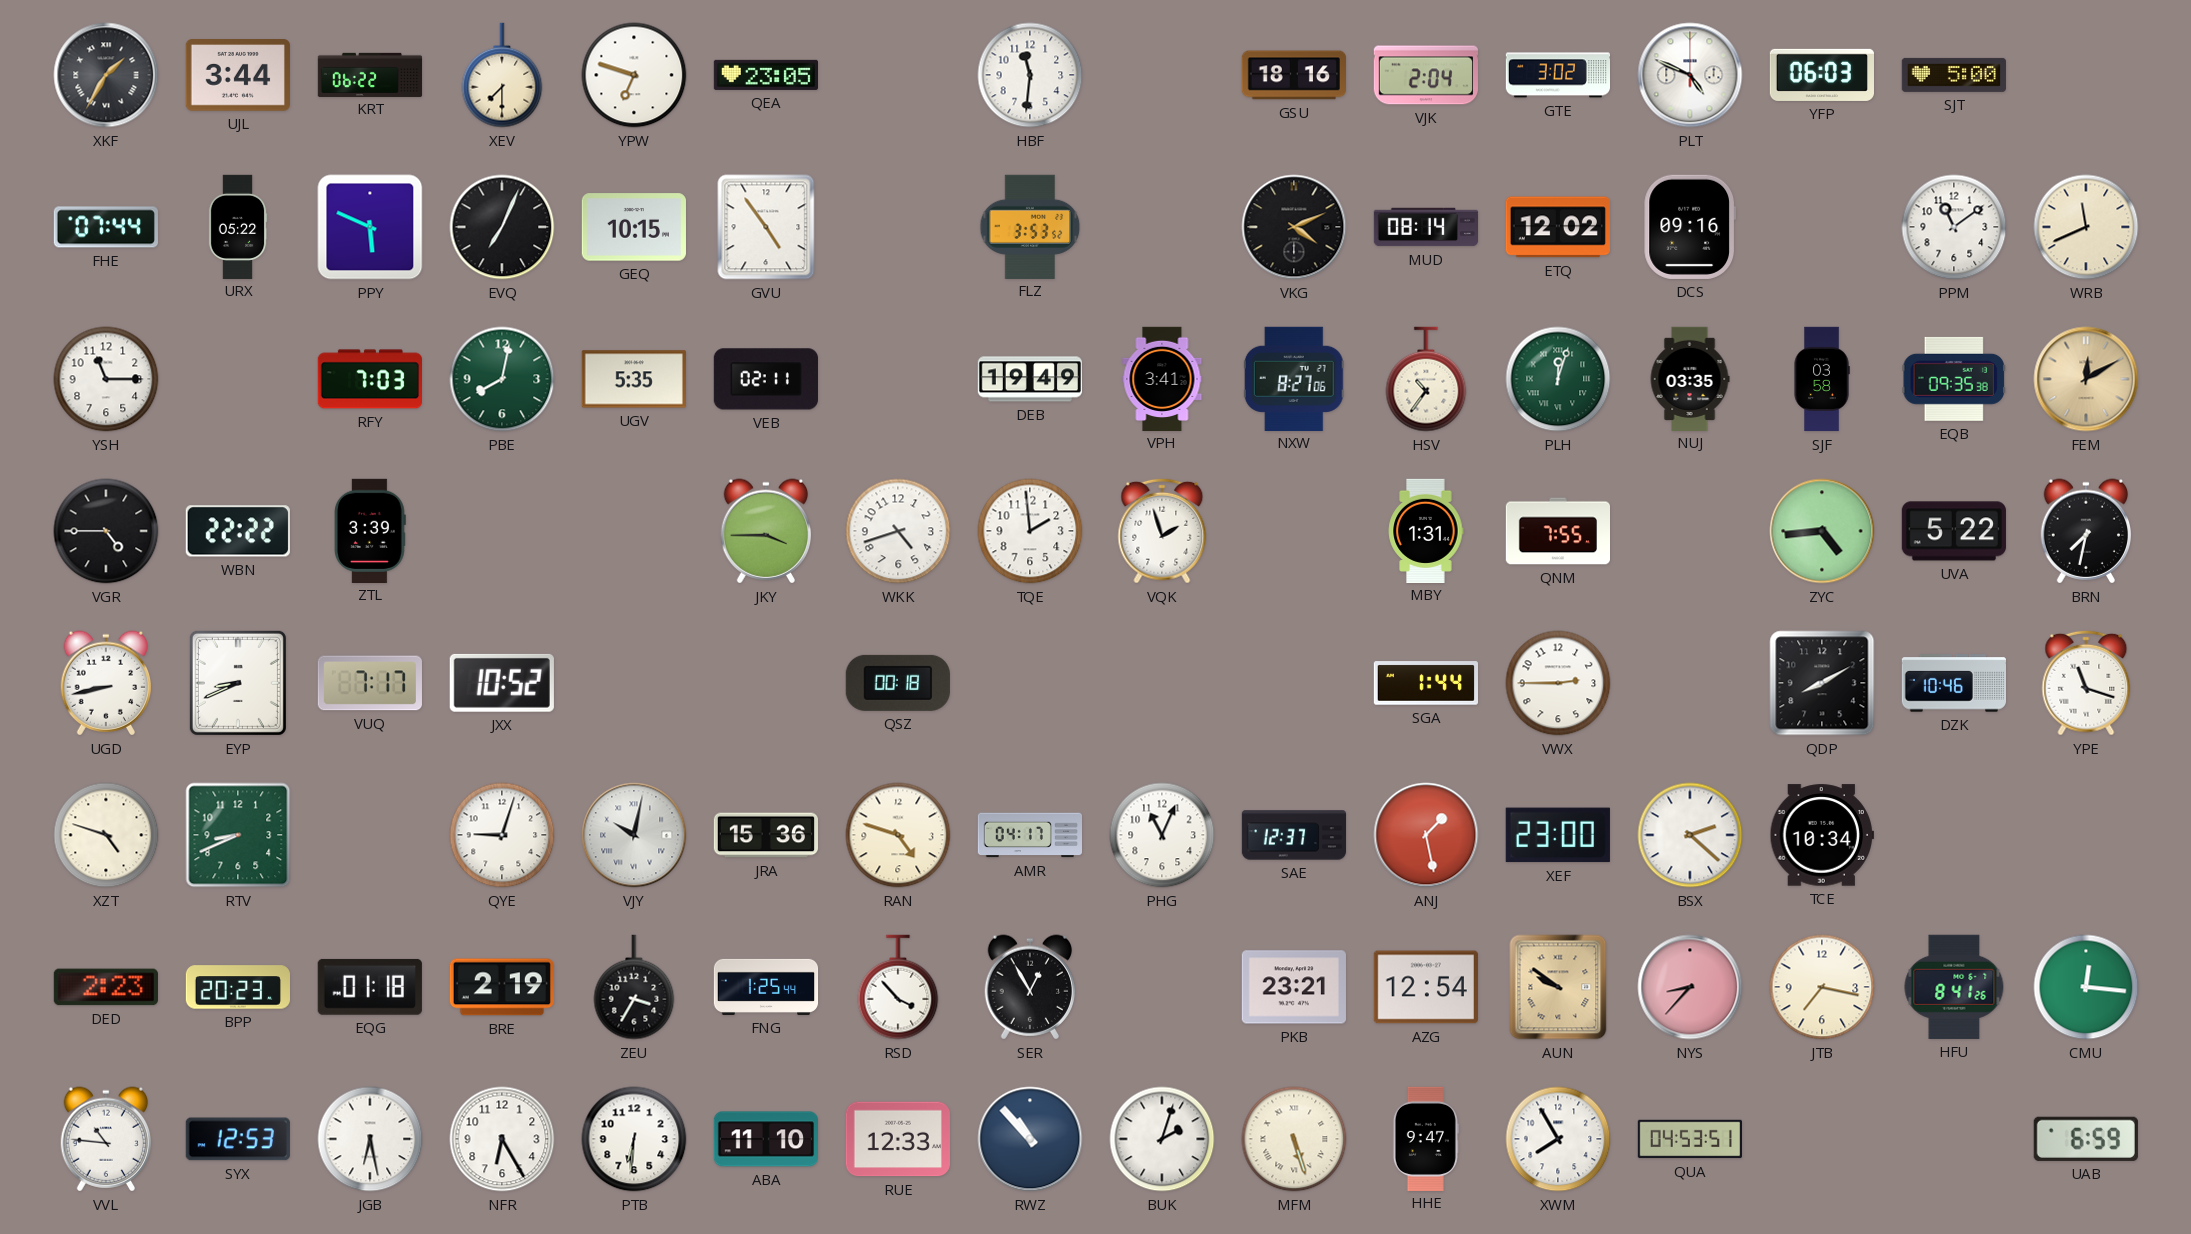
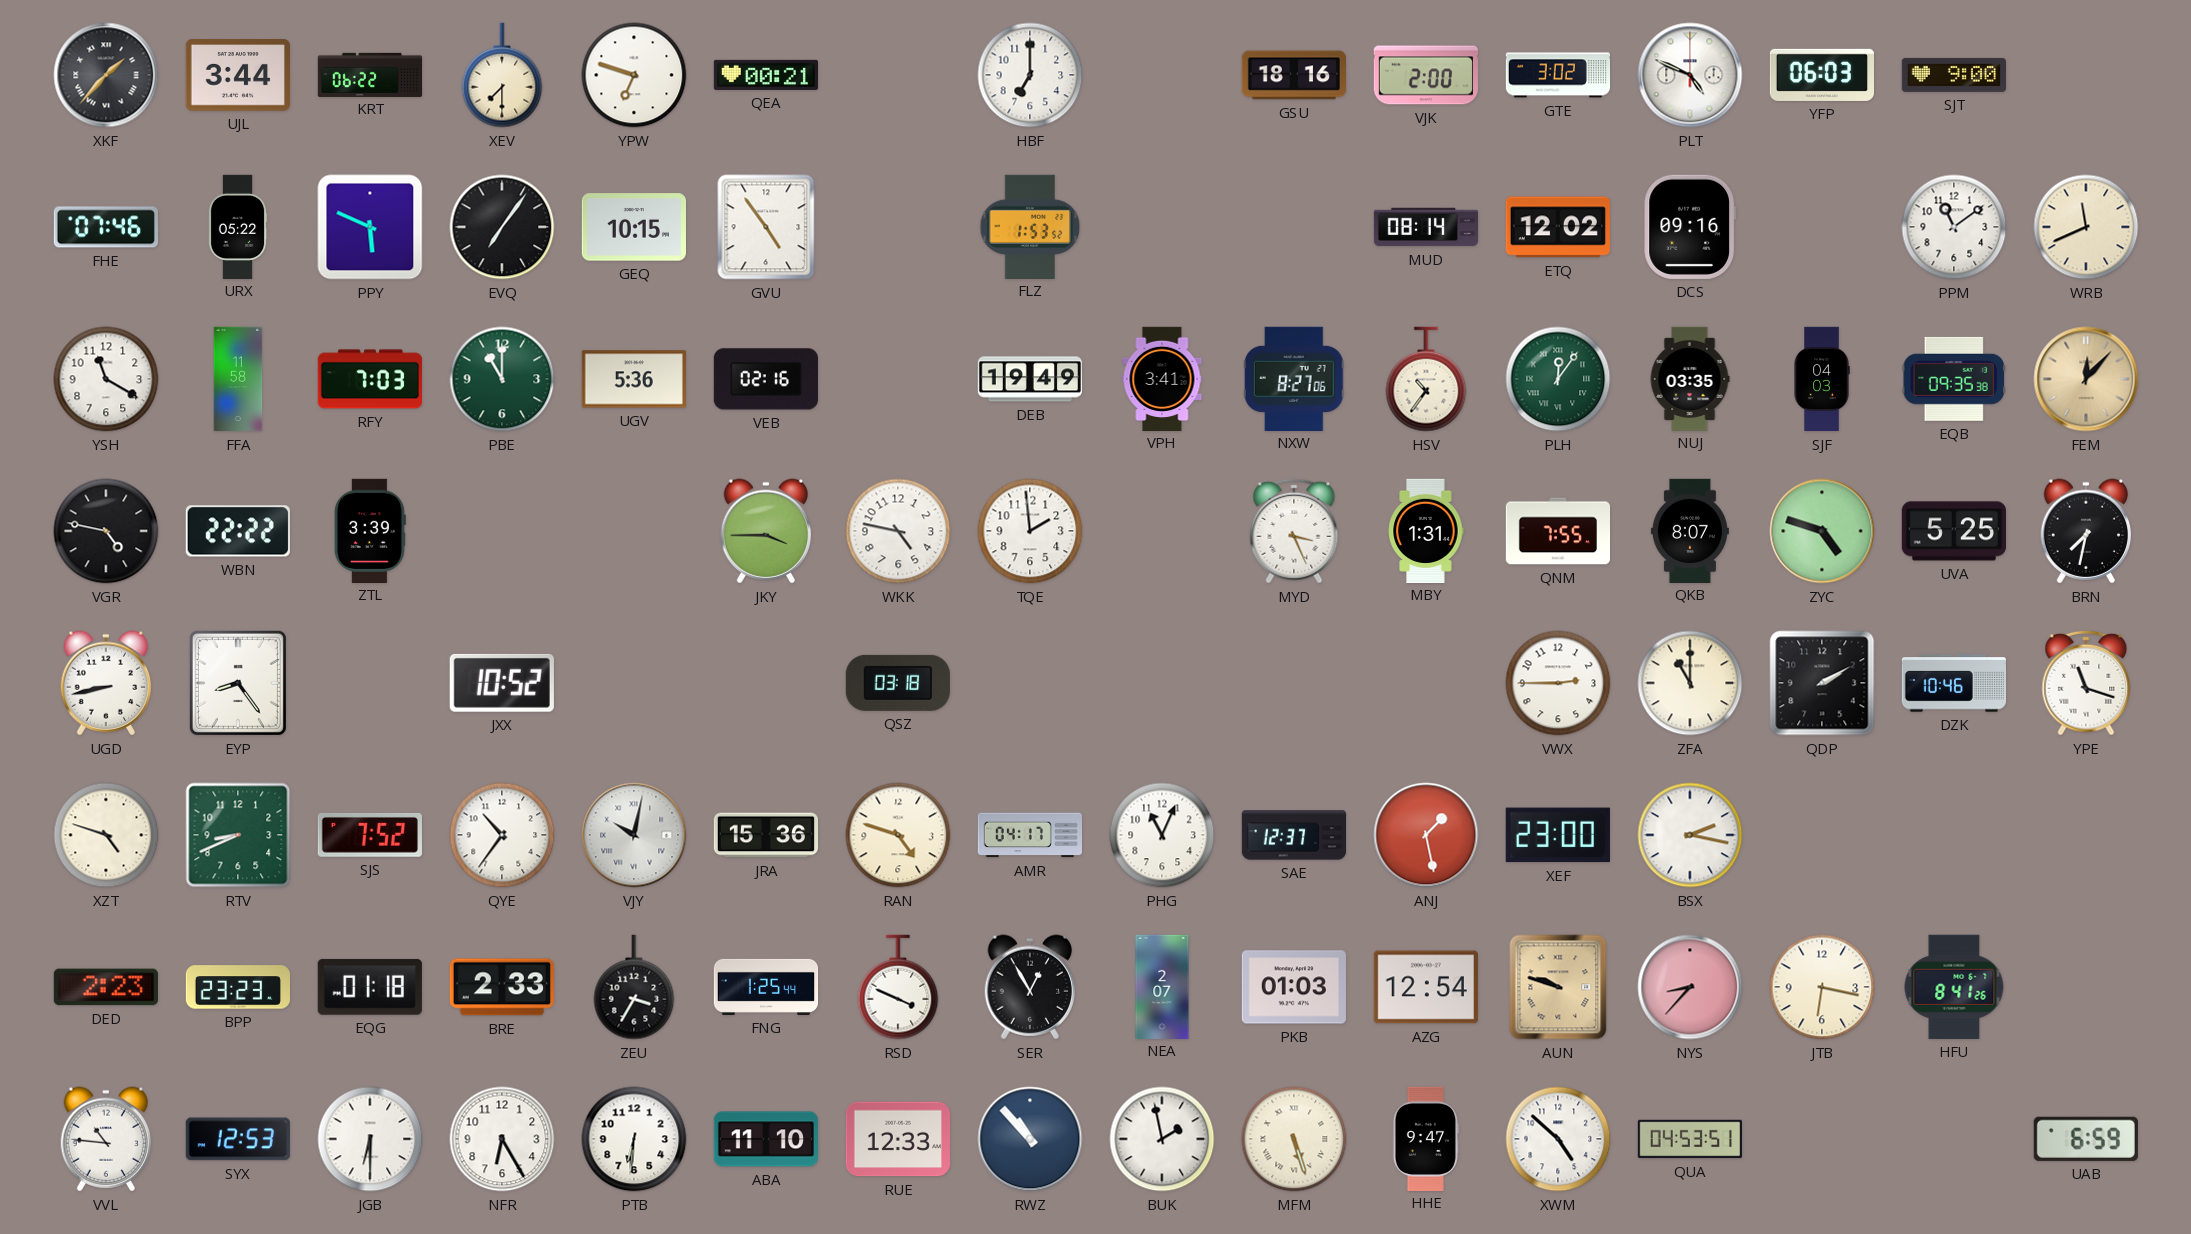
XKF: 1:35 -> 1:37 (106, 75)
QEA: 23:05 -> 00:21 (765, 75)
HBF: 11:31 -> 7:00 (1030, 75)
VJK: 2:04 -> 2:00 (1425, 75)
SJT: 5:00 -> 9:00 (1954, 75)
FHE: 07:44 -> 07:46 (106, 227)
EVQ: 7:04 -> 7:06 (502, 227)
FLZ: 3:53 -> 1:53 (1030, 226)
VKG: 4:11 -> none (1294, 227)
YSH: 11:15 -> 11:20 (106, 379)
FFA: none -> 11:58 (238, 379)
PBE: 8:02 -> 11:00 (502, 379)
UGV: 5:35 -> 5:36 (634, 379)
VEB: 02:11 -> 02:16 (766, 379)
PLH: 12:03 -> 12:06 (1558, 379)
SJF: 03:58 -> 04:03 (1822, 379)
FEM: 12:10 -> 12:07 (2086, 379)
VGR: 4:45 -> 4:47 (106, 531)
WKK: 4:42 -> 4:47 (898, 531)
VQK: 1:57 -> none (1162, 531)
MYD: none -> 3:26 (1294, 531)
QKB: none -> 8:07 (1690, 530)
ZYC: 4:44 -> 4:48 (1822, 531)
UVA: 5:22 -> 5:25 (1954, 531)
EYP: 8:41 -> 8:24 (238, 683)
VUQ: 7:17 -> none (370, 683)
QSZ: 00:18 -> 03:18 (898, 683)
SGA: 1:44 -> none (1425, 683)
ZFA: none -> 11:00 (1690, 683)
QDP: 8:10 -> 2:10 (1822, 683)
SJS: none -> 7:52 (370, 835)
QYE: 9:03 -> 10:36 (502, 835)
BSX: 2:22 -> 2:17 (1690, 835)
TCE: 10:34 -> none (1822, 835)
BPP: 20:23 -> 23:23 (237, 987)
BRE: 2:19 -> 2:33 (502, 987)
RSD: 3:53 -> 3:49 (898, 987)
NEA: none -> 2:07 (1162, 986)
PKB: 23:21 -> 01:03 (1294, 987)
AUN: 9:51 -> 9:48 (1558, 987)
JTB: 7:17 -> 6:17 (1822, 987)
CMU: 12:16 -> none (2086, 987)
JGB: 6:28 -> 6:30 (370, 1139)
BUK: 2:03 -> 1:58 (1162, 1139)
XWM: 7:55 -> 4:52 (1558, 1139)
